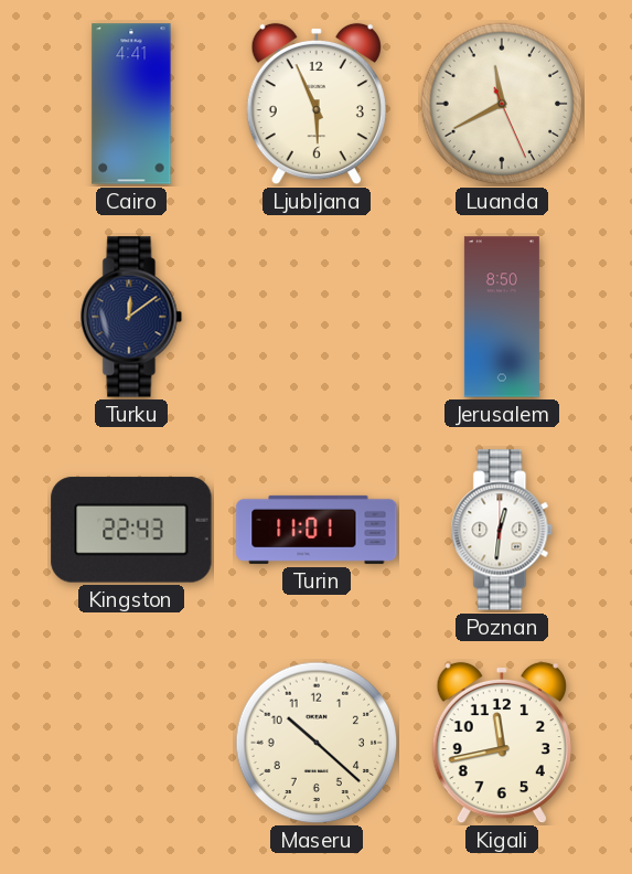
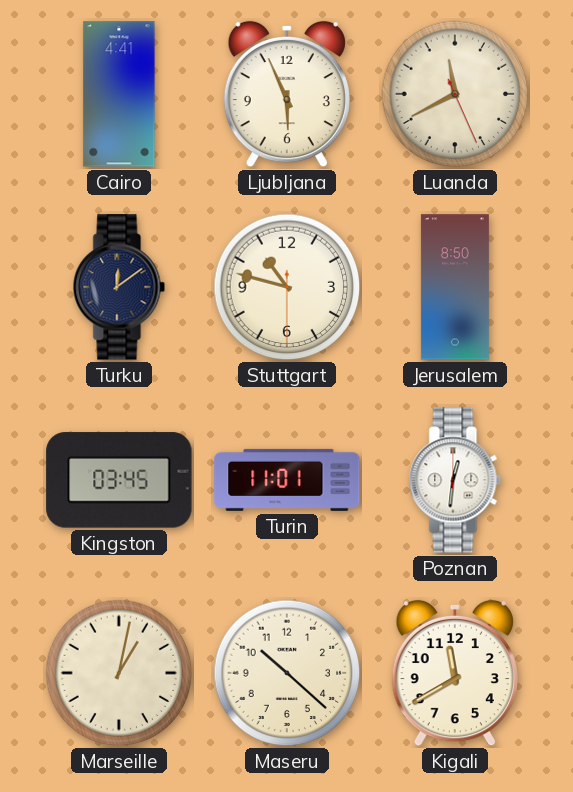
Stuttgart: none -> 10:47 (287, 287)
Kingston: 22:43 -> 03:45 (119, 480)
Marseille: none -> 1:02 (119, 673)
Kigali: 11:43 -> 11:40 (455, 673)
